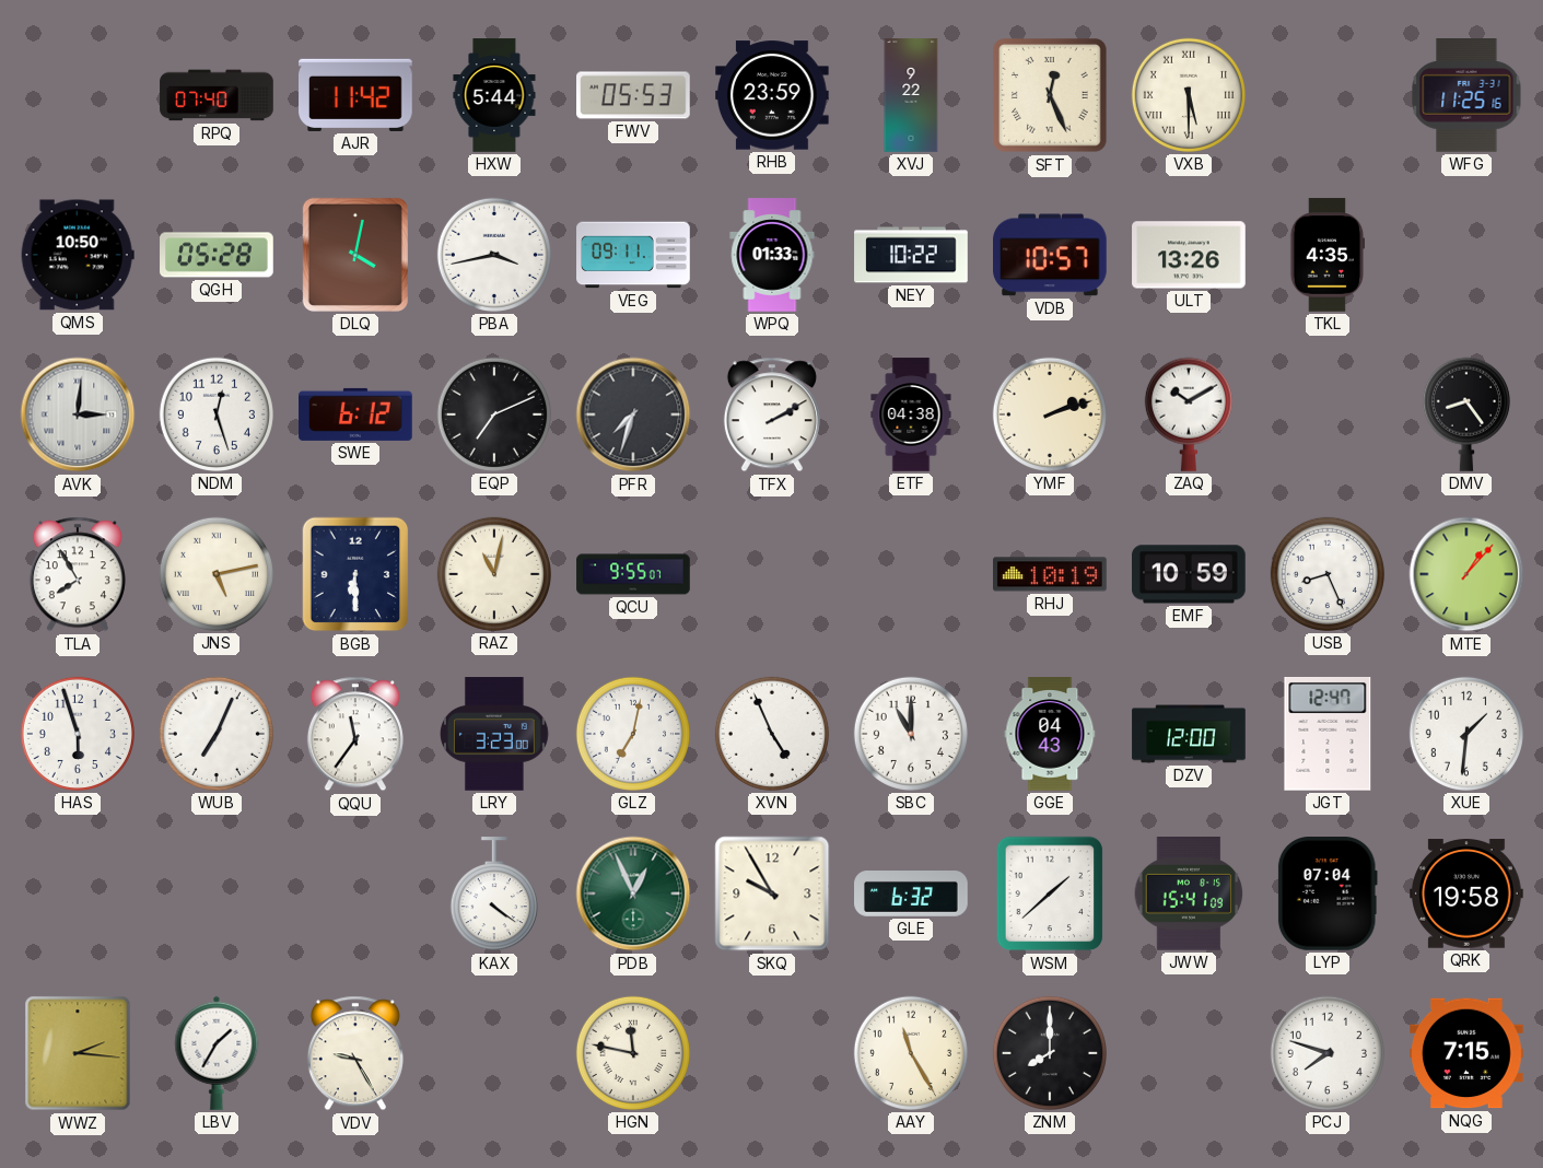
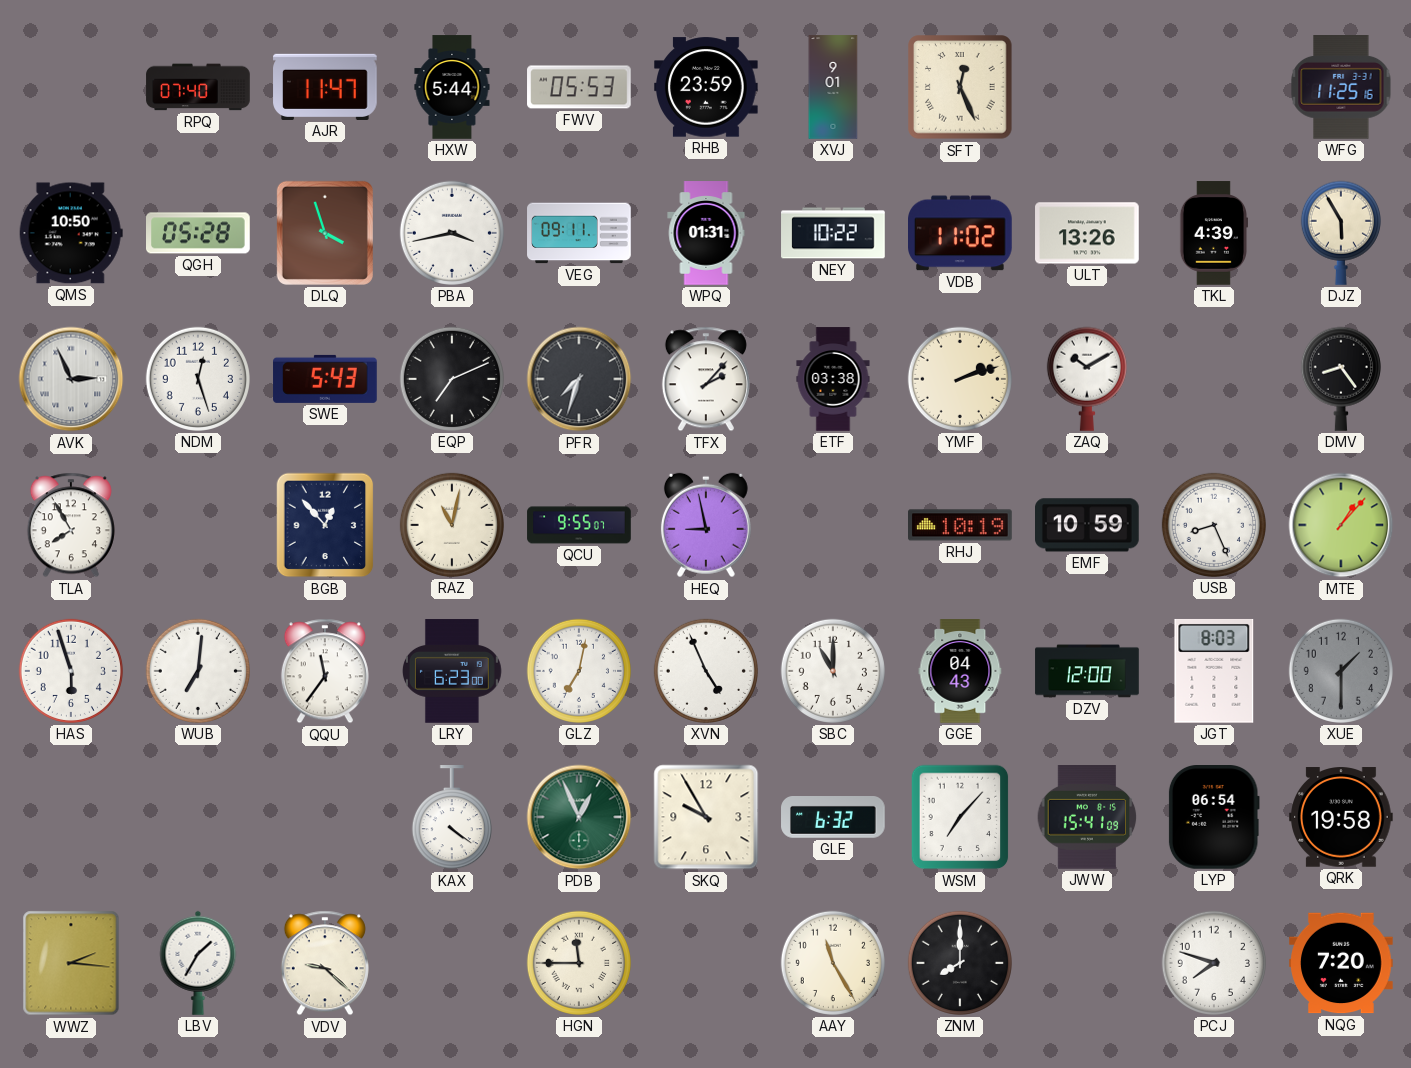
AJR: 11:42 -> 11:47 (325, 87)
XVJ: 9:22 -> 9:01 (833, 87)
VXB: 5:30 -> none (1189, 95)
DLQ: 4:02 -> 3:57 (325, 233)
WPQ: 01:33 -> 01:31 (706, 233)
VDB: 10:57 -> 11:02 (961, 233)
TKL: 4:35 -> 4:39 (1213, 233)
DJZ: none -> 5:55 (1341, 233)
AVK: 3:01 -> 2:56 (71, 379)
SWE: 6:12 -> 5:43 (325, 379)
TFX: 2:10 -> 2:07 (706, 379)
ETF: 04:38 -> 03:38 (833, 379)
JNS: 5:13 -> none (217, 574)
BGB: 6:30 -> 12:53 (325, 525)
HEQ: none -> 8:58 (706, 525)
WUB: 7:04 -> 7:01 (198, 671)
LRY: 3:23 -> 6:23 (452, 671)
JGT: 12:47 -> 8:03 (1214, 671)
XUE: 1:31 -> 1:30 (1341, 671)
XUE dial: white -> grey (1341, 671)
WSM: 1:38 -> 7:07 (960, 817)
LYP: 07:04 -> 06:54 (1214, 818)
VDV: 9:25 -> 9:22 (325, 963)
HGN: 11:47 -> 11:45 (579, 963)
NQG: 7:15 -> 7:20 (1341, 963)
